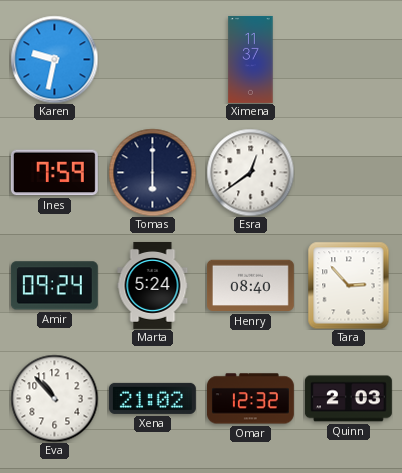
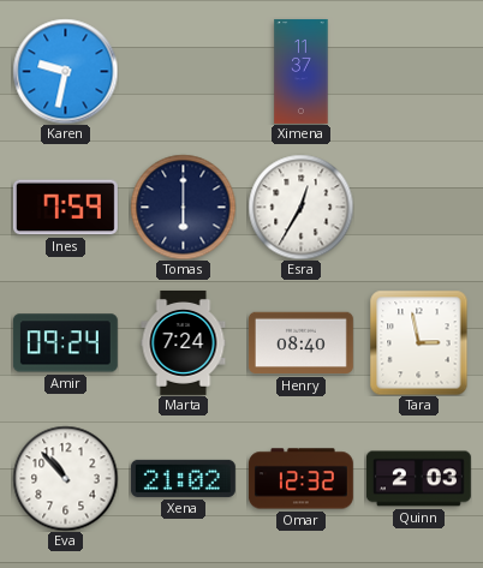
Esra: 12:39 -> 12:35 (300, 207)
Marta: 5:24 -> 7:24 (184, 342)
Tara: 2:53 -> 2:58 (419, 342)
